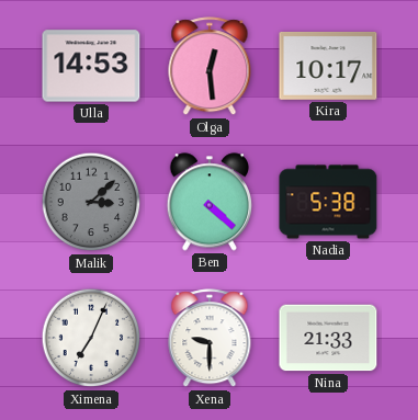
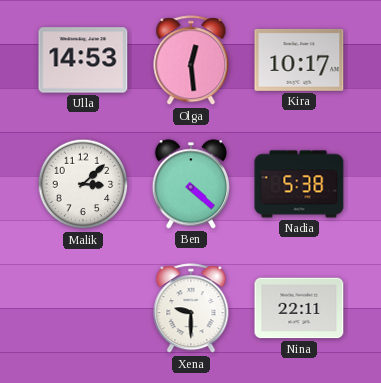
Malik dial: grey -> white (83, 184)
Ximena: 7:04 -> none (91, 338)
Nina: 21:33 -> 22:11 (299, 308)
